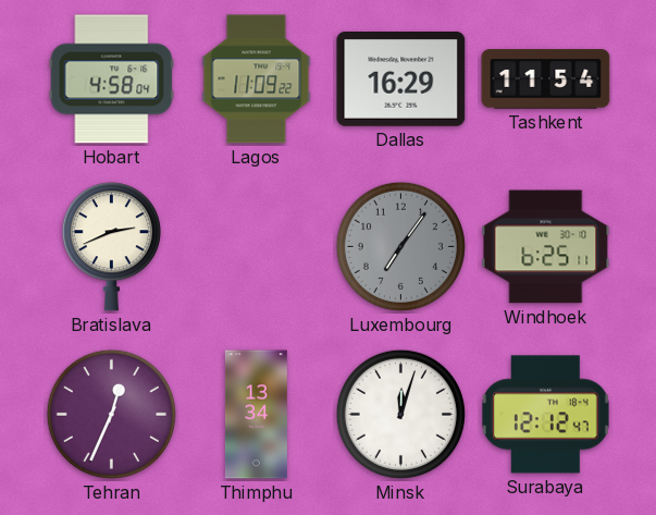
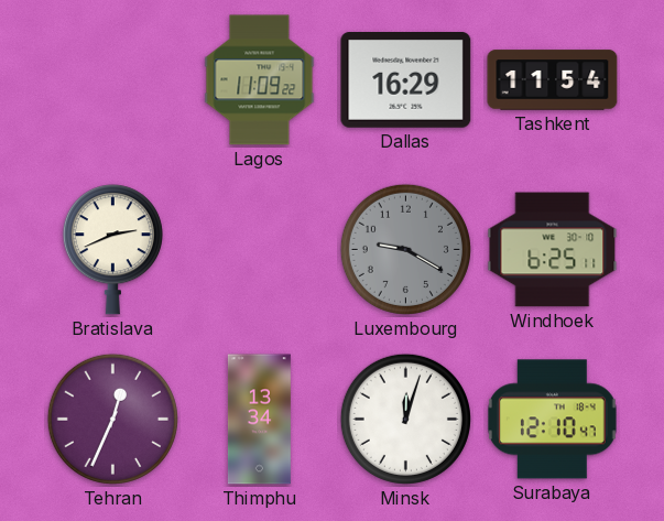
Hobart: 4:58 -> none (112, 79)
Luxembourg: 7:06 -> 9:20 (405, 249)
Surabaya: 12:12 -> 12:10 (552, 420)
